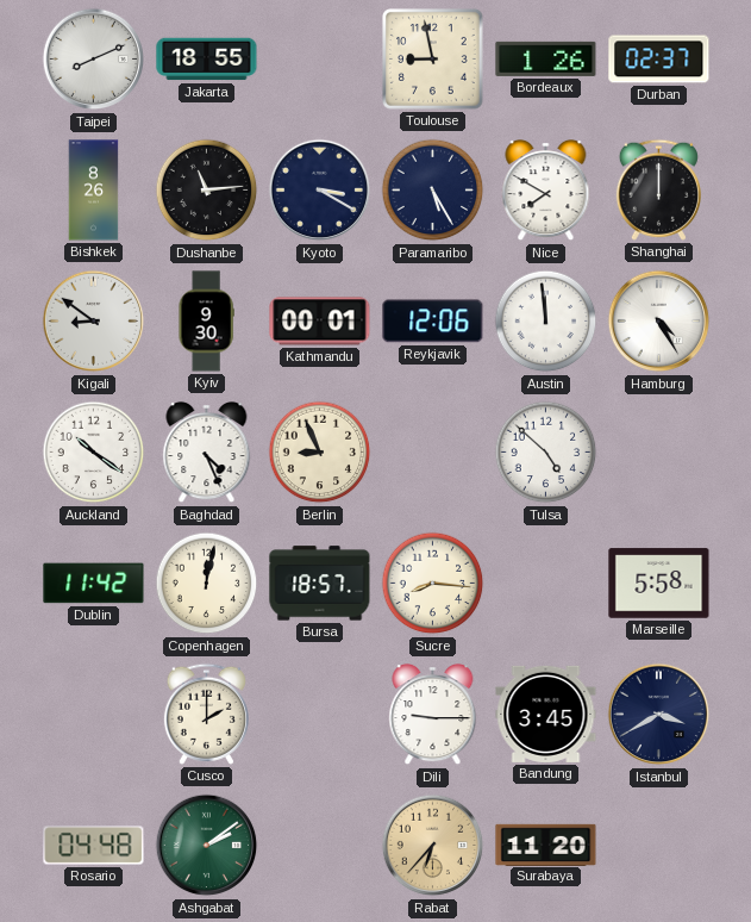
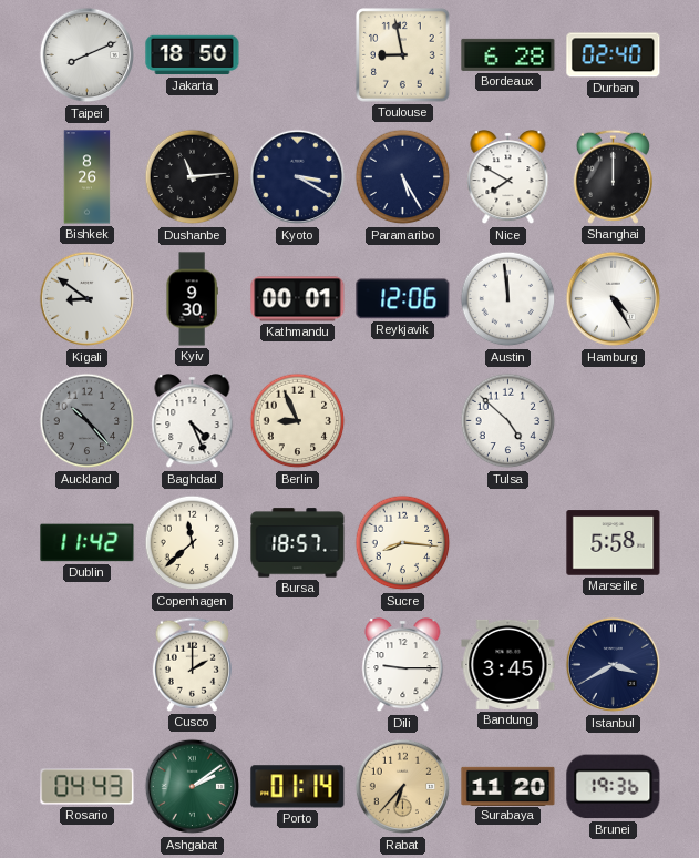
Jakarta: 18:55 -> 18:50 (193, 55)
Bordeaux: 1:26 -> 6:28 (508, 54)
Durban: 02:37 -> 02:40 (614, 55)
Auckland: 10:21 -> 10:23 (88, 421)
Auckland dial: white -> grey (88, 421)
Copenhagen: 12:02 -> 11:38 (193, 543)
Rosario: 04:48 -> 04:43 (88, 787)
Porto: none -> 01:14 (298, 787)
Brunei: none -> 19:36 (614, 787)
